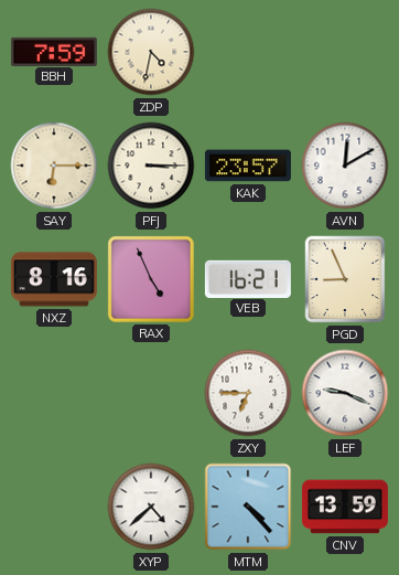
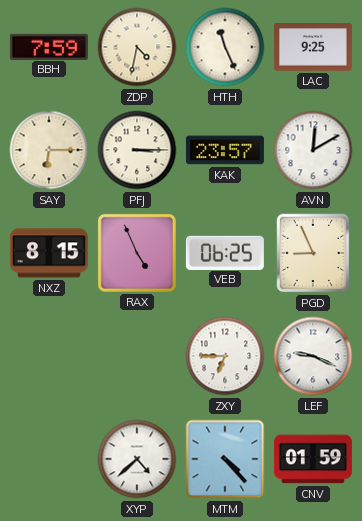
HTH: none -> 11:26 (225, 47)
LAC: none -> 9:25 (313, 48)
NXZ: 8:16 -> 8:15 (49, 253)
VEB: 16:21 -> 06:25 (225, 252)
CNV: 13:59 -> 01:59 (313, 459)
